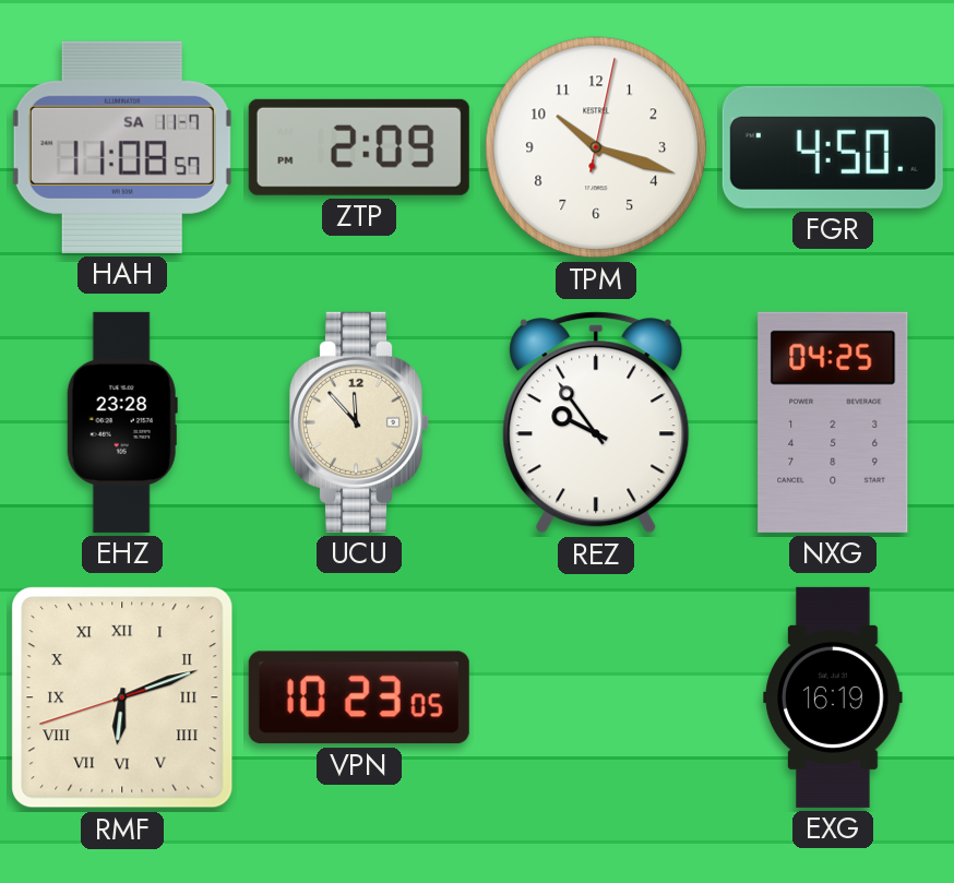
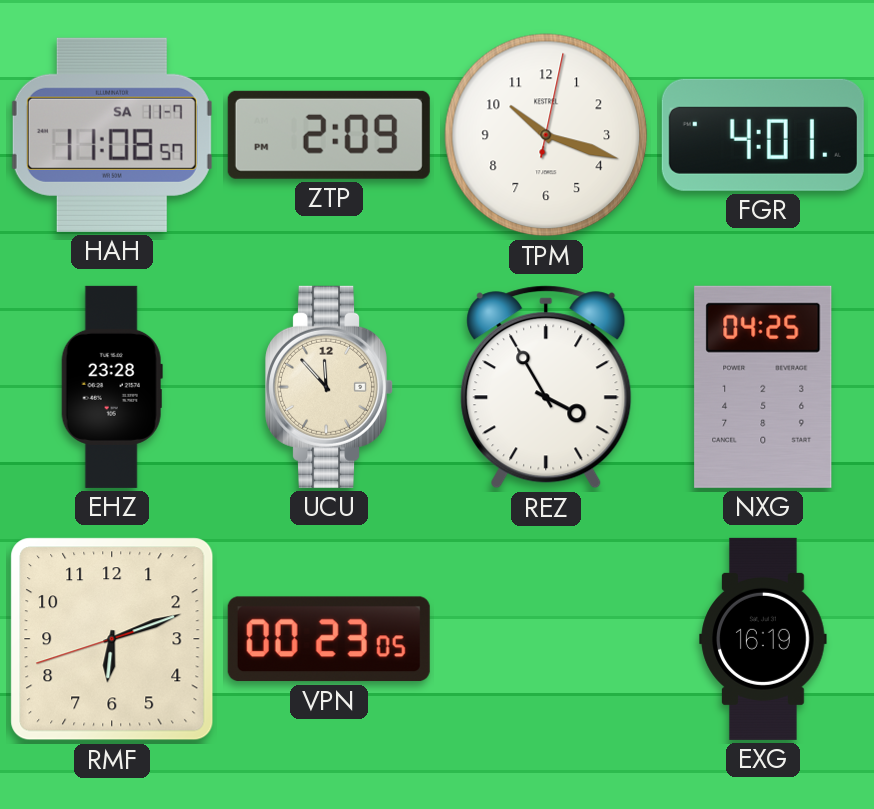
FGR: 4:50 -> 4:01 (763, 135)
REZ: 9:54 -> 3:55 (546, 387)
RMF numerals: Roman -> Arabic (112, 639)
VPN: 10:23 -> 00:23 (329, 639)
